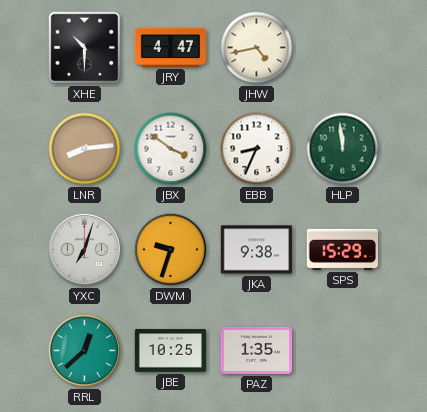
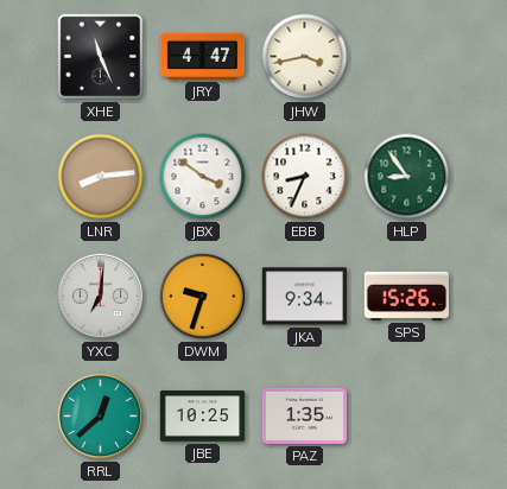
XHE: 10:30 -> 11:26 (101, 57)
JHW: 4:43 -> 3:43 (305, 57)
HLP: 11:59 -> 8:54 (407, 177)
YXC: 7:03 -> 7:01 (101, 297)
JKA: 9:38 -> 9:34 (305, 297)
SPS: 15:29 -> 15:26 (406, 296)
